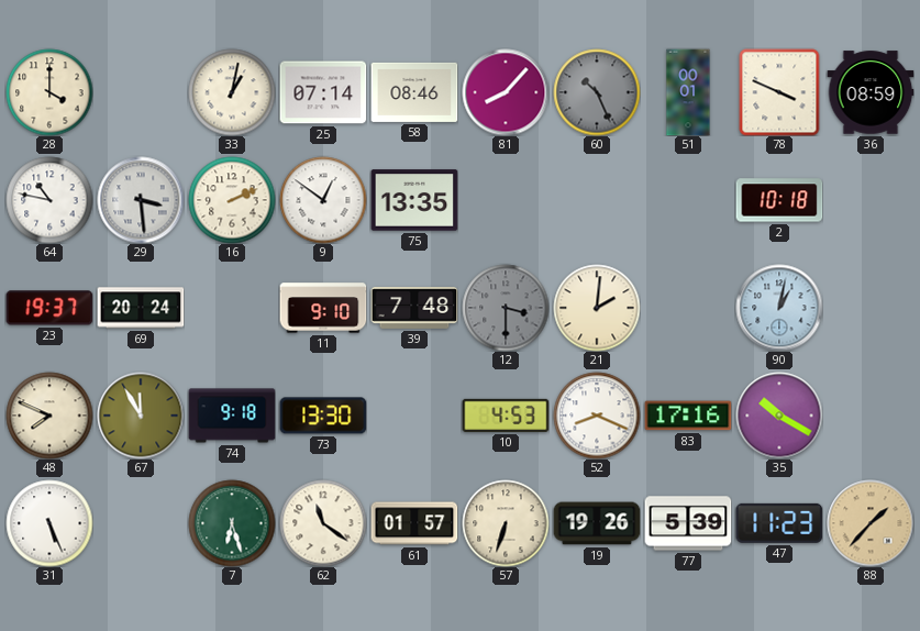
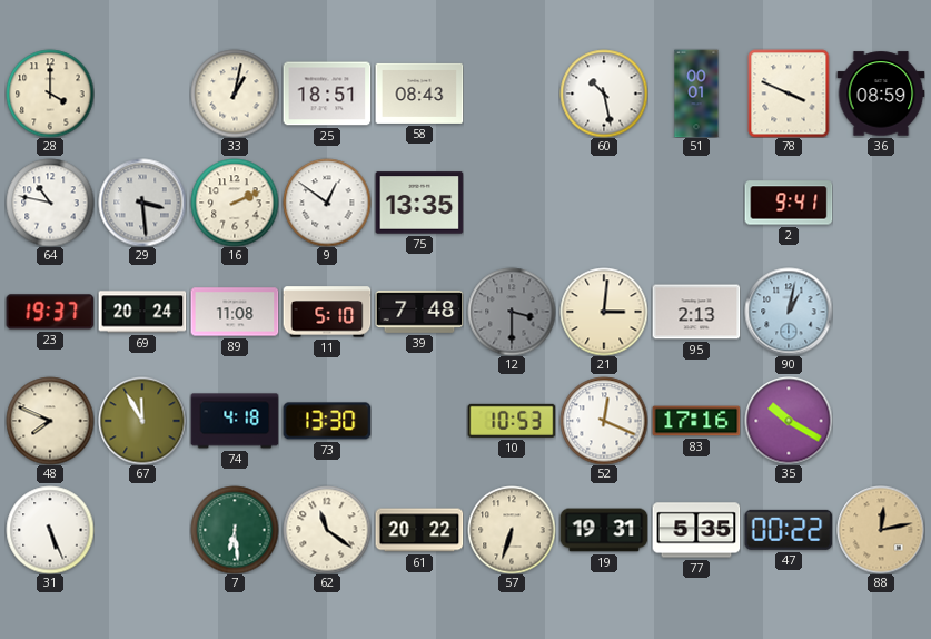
25: 07:14 -> 18:51 (327, 94)
58: 08:46 -> 08:43 (419, 94)
81: 8:07 -> none (506, 92)
60: 10:26 -> 10:28 (604, 94)
60 dial: grey -> white (604, 94)
2: 10:18 -> 9:41 (789, 203)
89: none -> 11:08 (235, 312)
11: 9:10 -> 5:10 (327, 312)
21: 2:01 -> 3:01 (604, 312)
95: none -> 2:13 (696, 312)
74: 9:18 -> 4:18 (235, 421)
10: 4:53 -> 10:53 (512, 421)
52: 8:19 -> 12:19 (604, 421)
7: 6:27 -> 6:29 (235, 530)
61: 01:57 -> 20:22 (419, 530)
19: 19:26 -> 19:31 (604, 530)
77: 5:39 -> 5:35 (696, 530)
47: 11:23 -> 00:22 (789, 530)
88: 1:37 -> 12:13 (881, 530)
